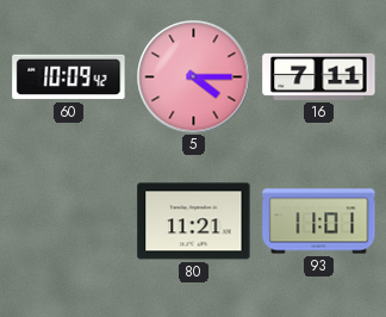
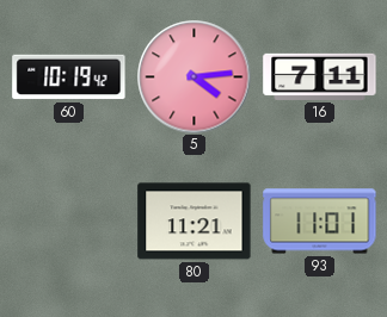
60: 10:09 -> 10:19 (69, 77)
5: 4:15 -> 4:14 (193, 76)
